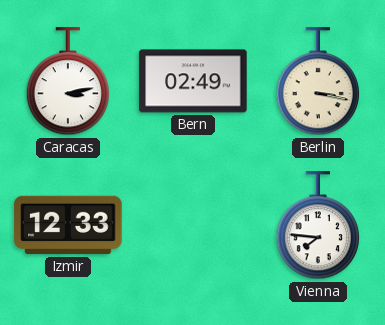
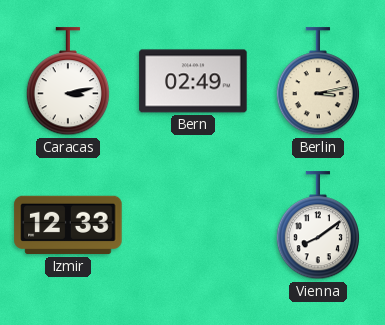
Berlin: 3:17 -> 3:13 (317, 82)
Vienna: 7:46 -> 8:09 (317, 226)
